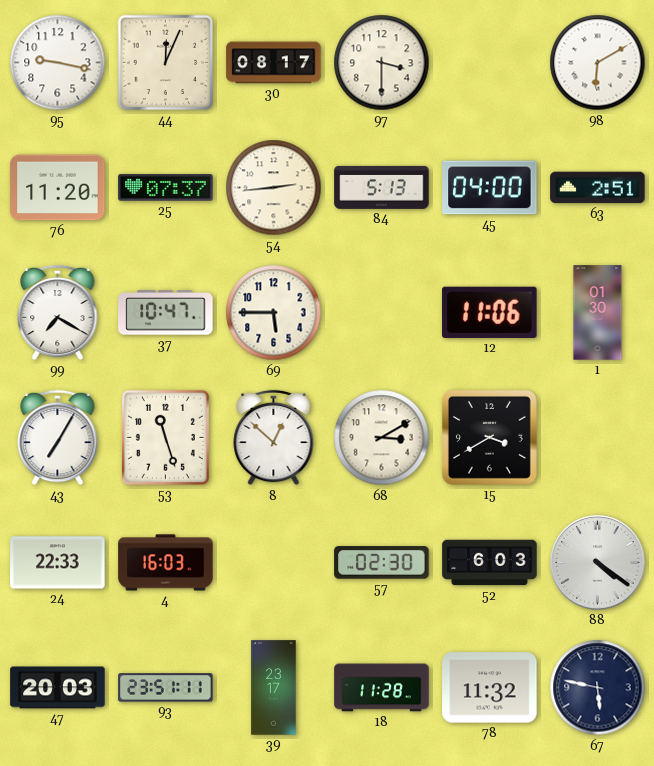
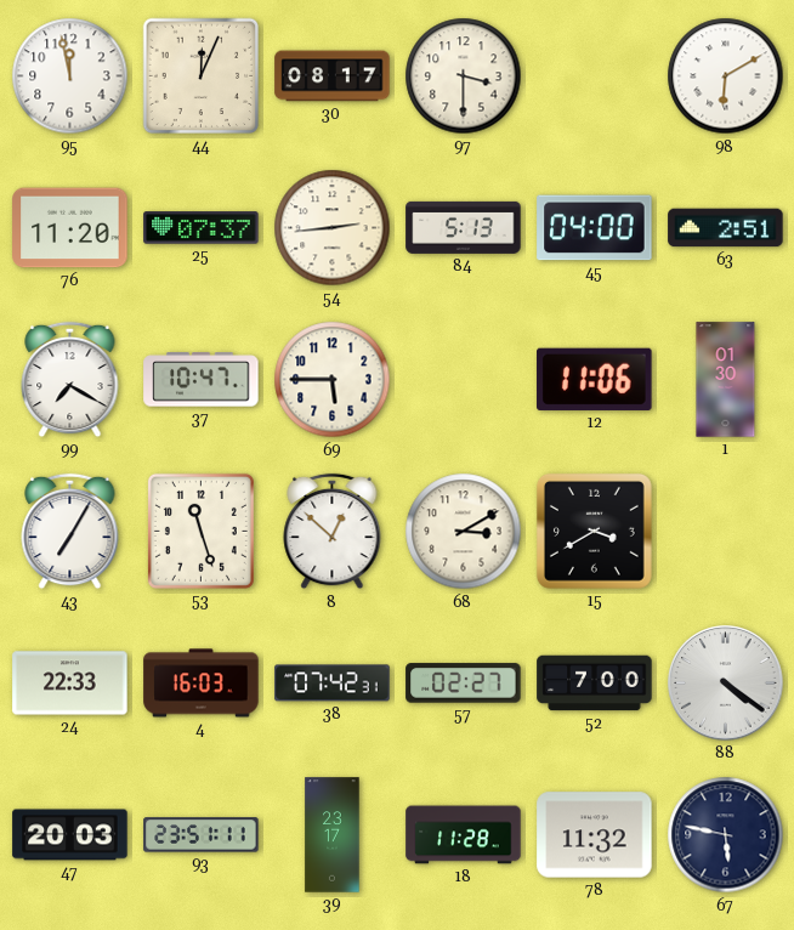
95: 9:17 -> 11:58 (70, 76)
38: none -> 07:42 (333, 684)
57: 02:30 -> 02:27 (464, 684)
52: 6:03 -> 7:00 (595, 684)
